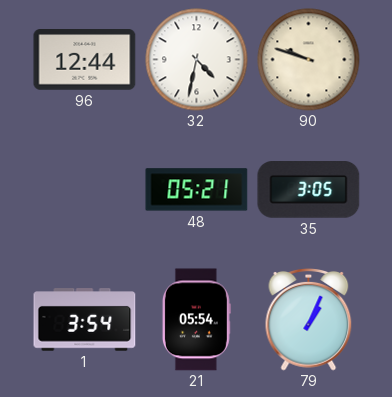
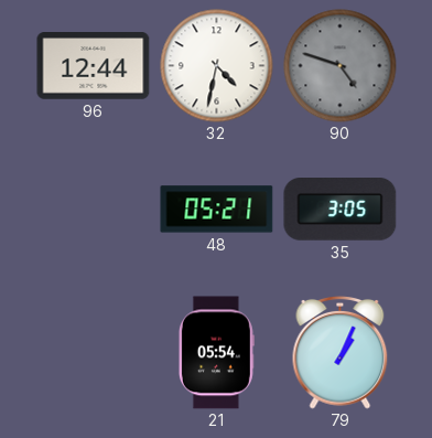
90: 9:48 -> 4:48 (341, 66)
90 dial: cream -> grey (341, 66)
1: 3:54 -> none (85, 320)
